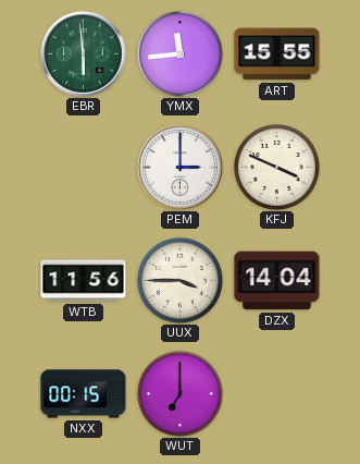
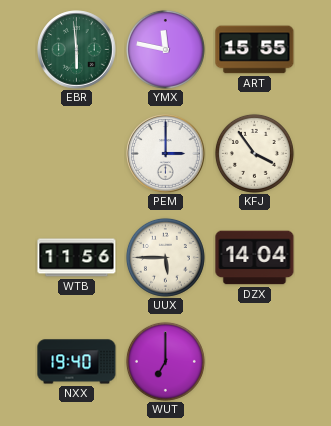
YMX: 11:44 -> 11:47 (165, 49)
KFJ: 3:49 -> 3:54 (254, 153)
UUX: 3:45 -> 5:45 (165, 257)
NXX: 00:15 -> 19:40 (77, 362)
